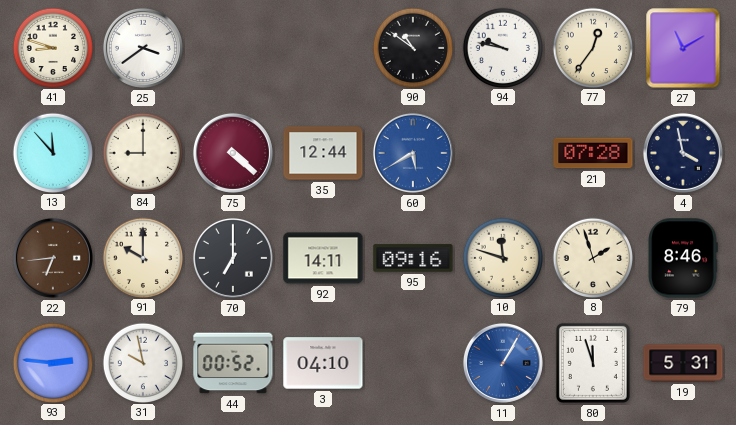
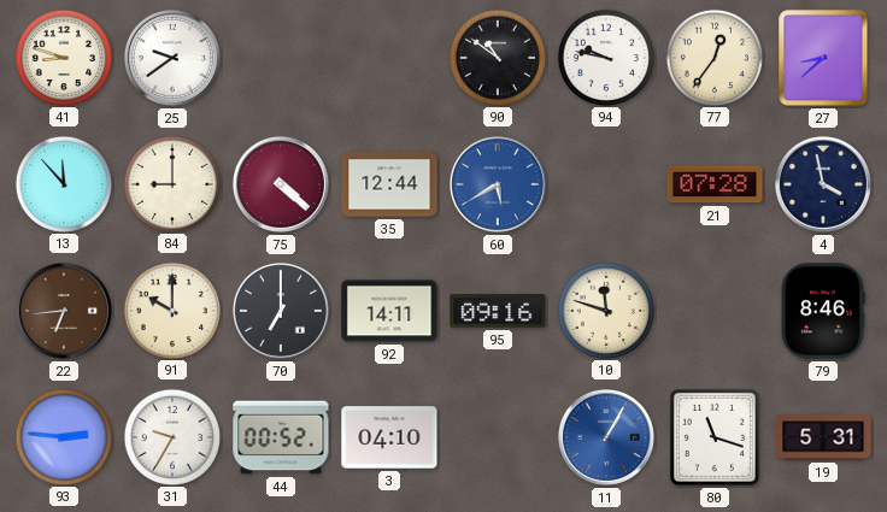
25: 3:39 -> 9:39 (172, 58)
27: 11:10 -> 8:38 (823, 58)
8: 1:57 -> none (592, 257)
31: 9:58 -> 9:35 (171, 436)
80: 11:57 -> 11:18 (715, 437)
